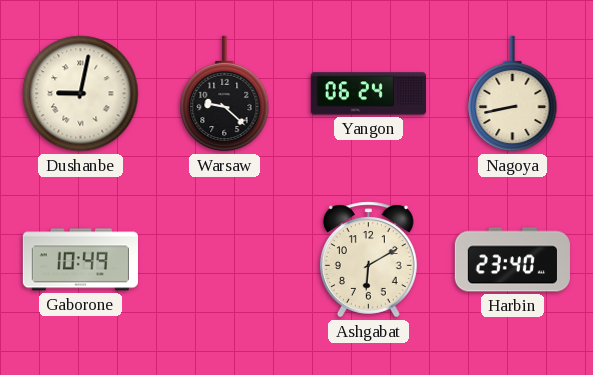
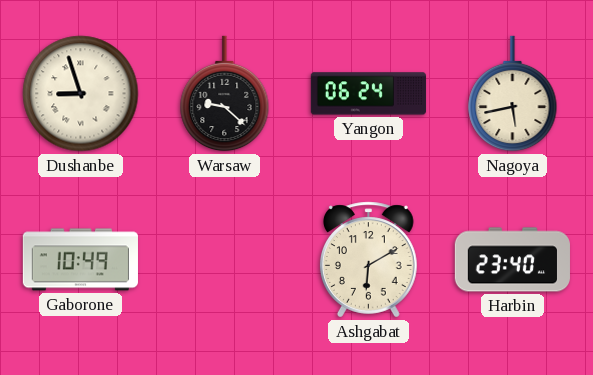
Dushanbe: 9:02 -> 8:57 (81, 94)
Nagoya: 8:43 -> 5:43 (513, 94)
